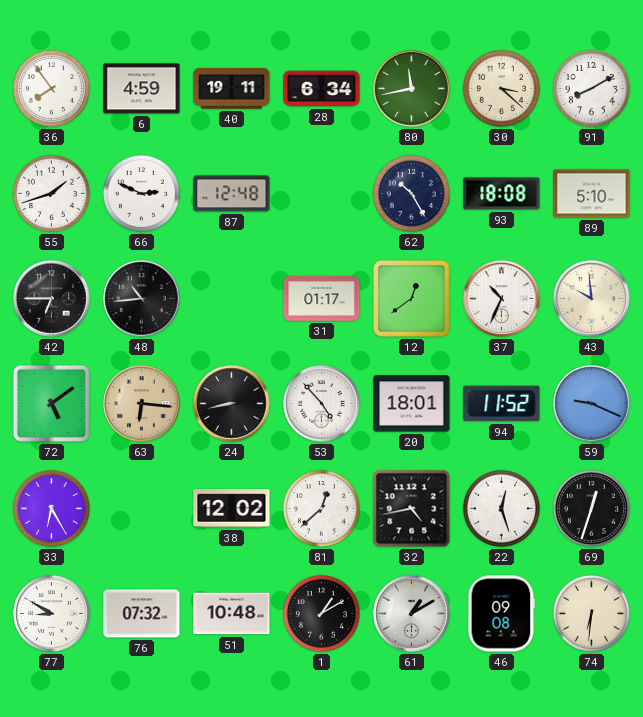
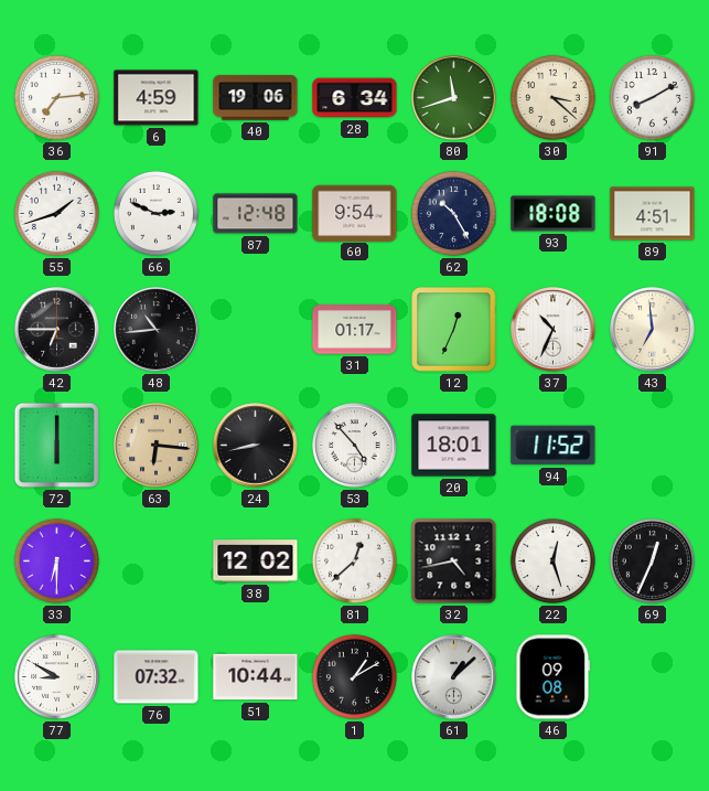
36: 7:54 -> 7:14 (56, 97)
40: 19:11 -> 19:06 (256, 98)
80: 11:43 -> 11:42 (454, 98)
60: none -> 9:54 (355, 213)
89: 5:10 -> 4:51 (653, 214)
12: 12:39 -> 12:34 (454, 330)
43: 9:59 -> 6:59 (653, 330)
72: 5:09 -> 6:00 (56, 445)
59: 9:19 -> none (592, 404)
33: 6:25 -> 6:30 (56, 560)
69: 12:33 -> 12:34 (652, 560)
51: 10:48 -> 10:44 (256, 677)
61: 1:10 -> 1:08 (454, 677)
74: 6:31 -> none (591, 613)
